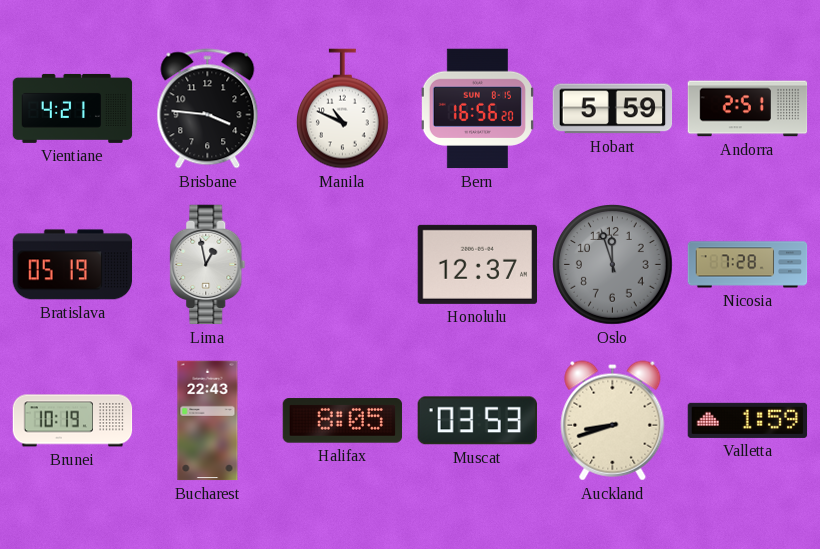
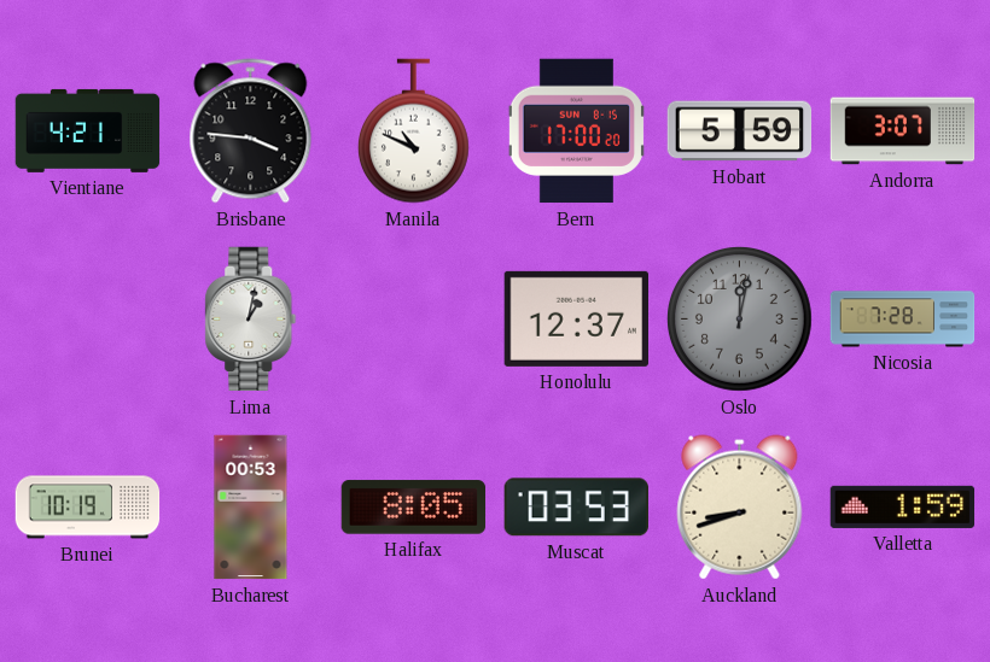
Bern: 16:56 -> 17:00 (576, 131)
Andorra: 2:51 -> 3:07 (903, 131)
Bratislava: 05:19 -> none (73, 265)
Lima: 12:58 -> 1:02 (251, 320)
Oslo: 11:57 -> 12:02 (740, 320)
Bucharest: 22:43 -> 00:53 (251, 508)
